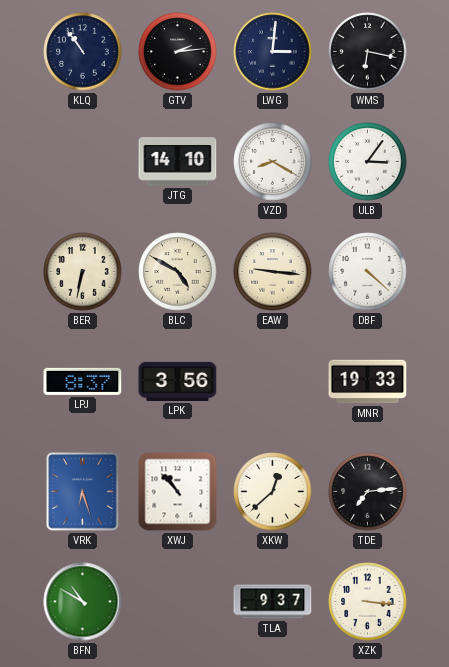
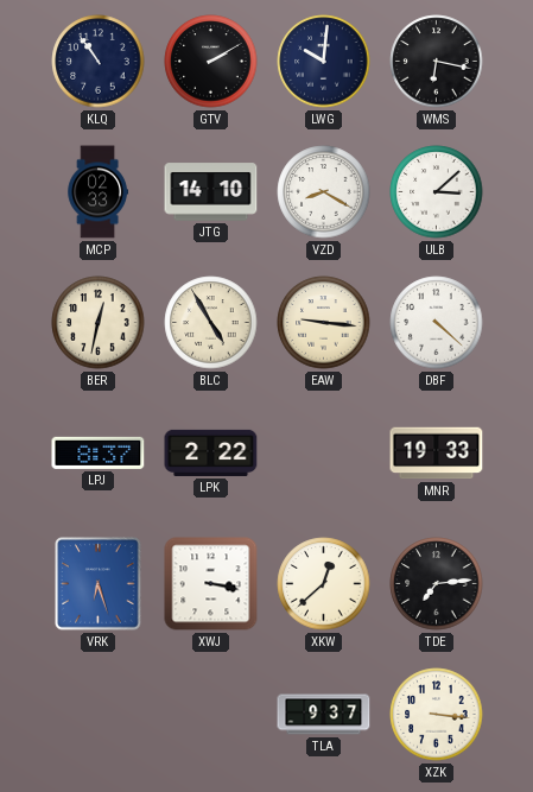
GTV: 2:14 -> 2:10 (211, 62)
LWG: 3:01 -> 10:01 (324, 62)
MCP: none -> 02:33 (97, 192)
ULB: 3:06 -> 3:08 (437, 192)
BER: 6:32 -> 12:32 (99, 323)
BLC: 4:50 -> 4:55 (211, 323)
LPK: 3:56 -> 2:22 (211, 452)
XWJ: 10:53 -> 3:17 (211, 584)
BFN: 10:50 -> none (83, 602)
